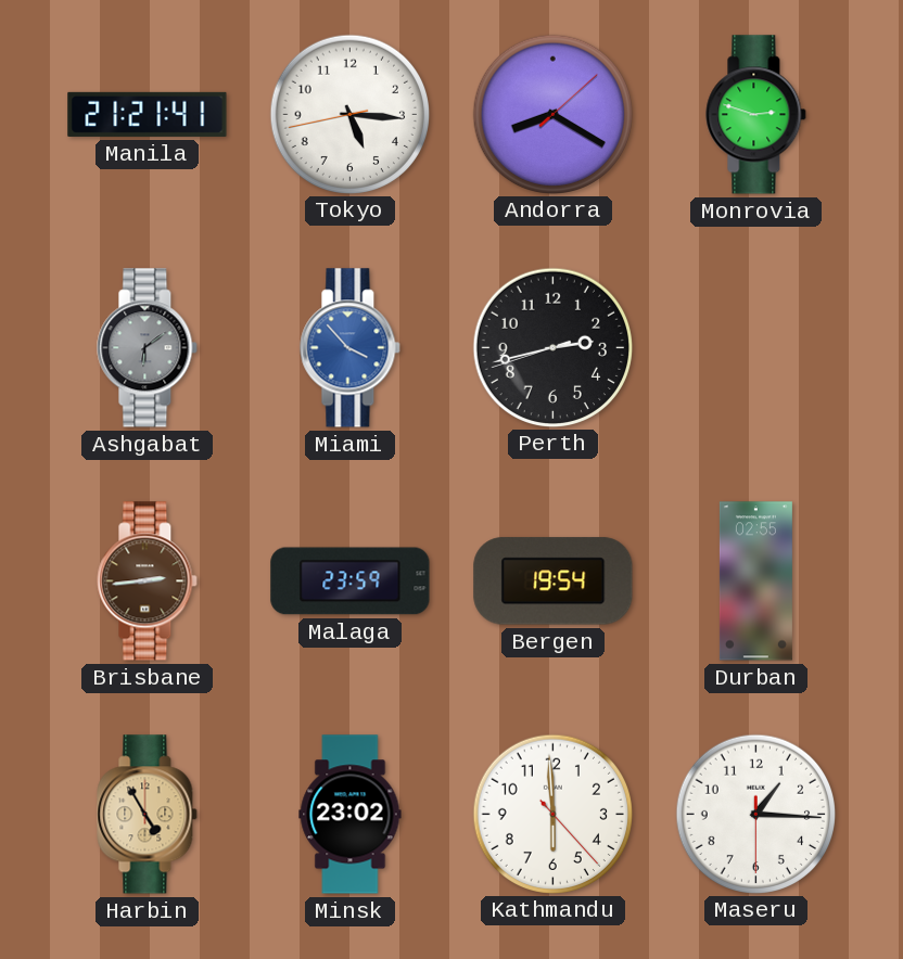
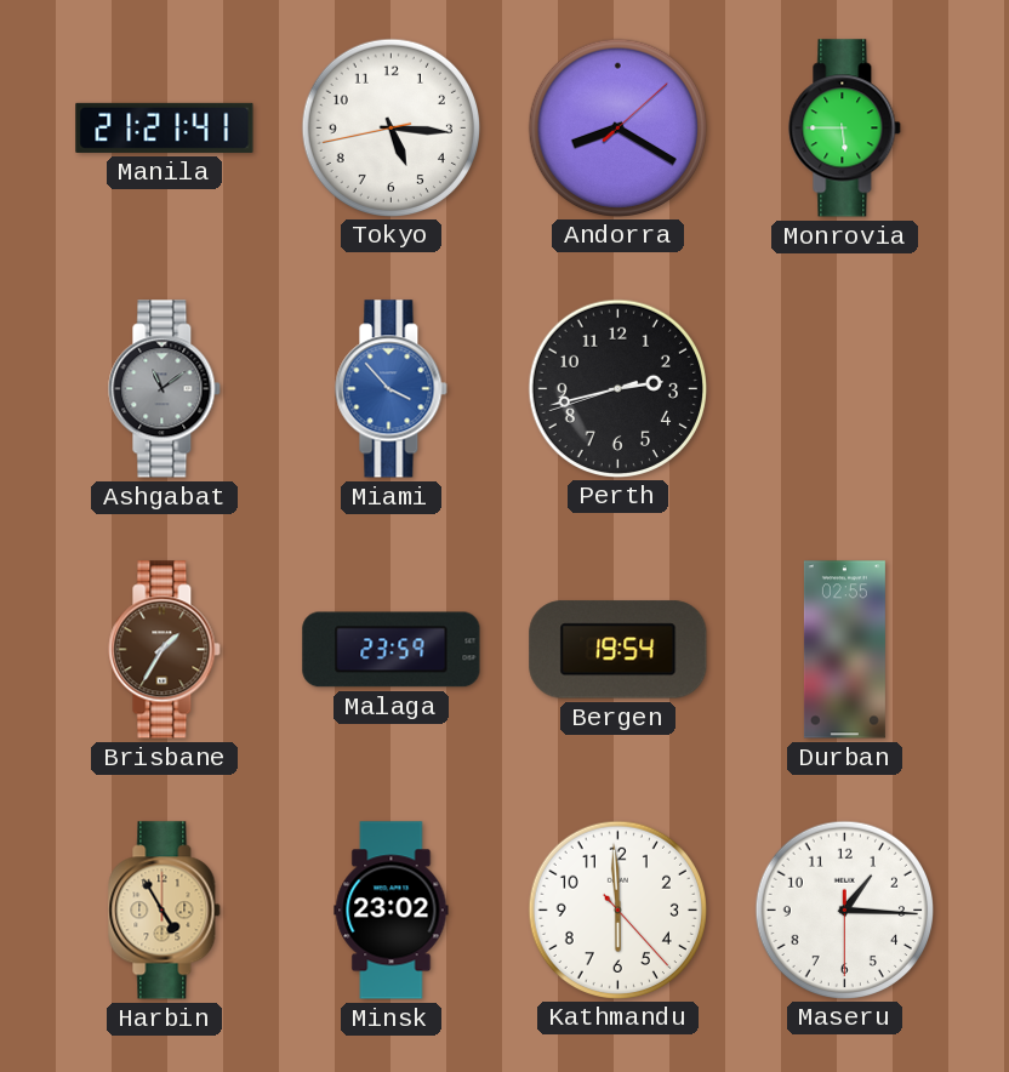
Monrovia: 2:48 -> 5:45 (845, 129)
Ashgabat: 6:09 -> 11:09 (165, 389)
Brisbane: 2:44 -> 1:35 (165, 650)
